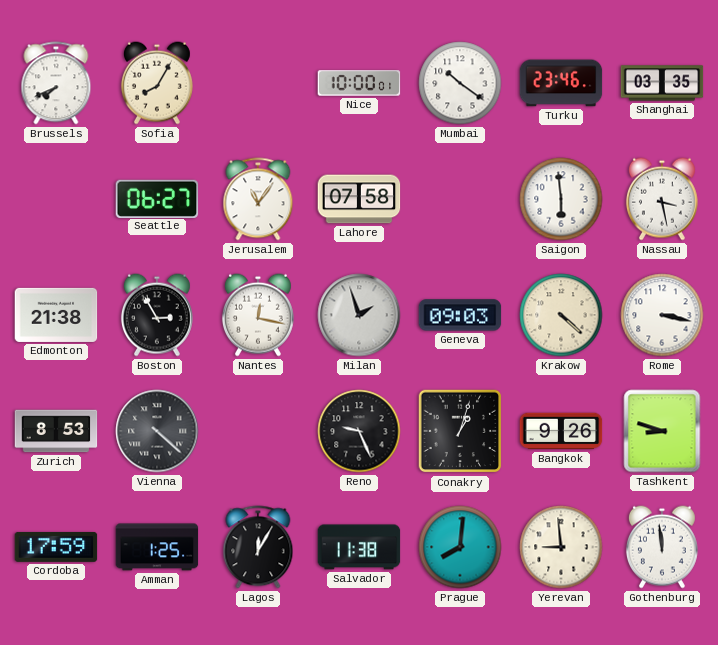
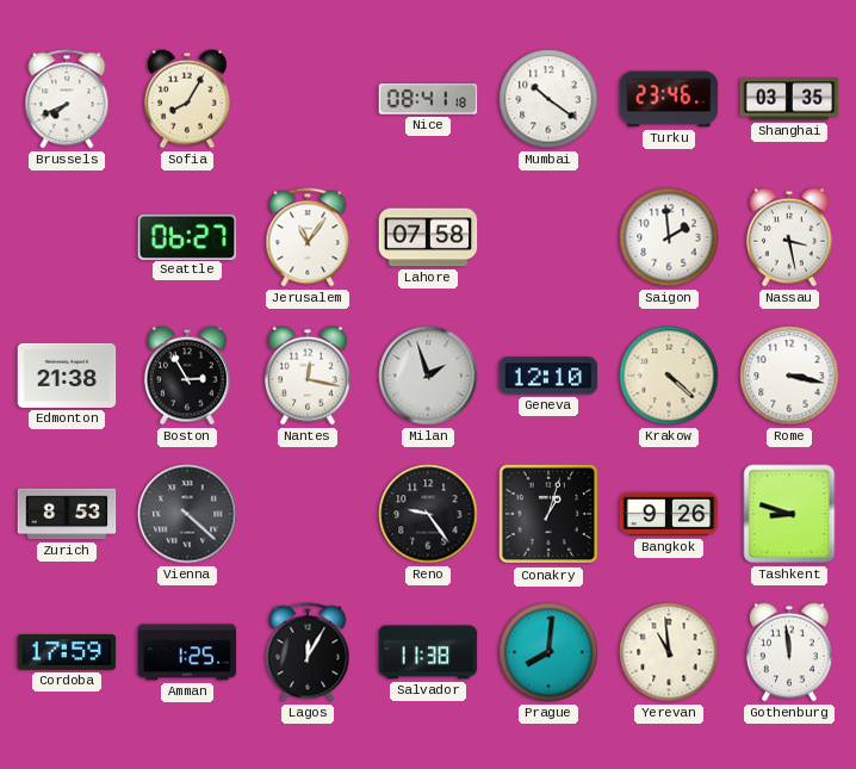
Nice: 10:00 -> 08:41 (428, 99)
Saigon: 5:59 -> 1:59 (669, 237)
Geneva: 09:03 -> 12:10 (548, 376)
Reno: 9:26 -> 9:24 (428, 514)
Yerevan: 8:59 -> 10:59 (669, 652)
